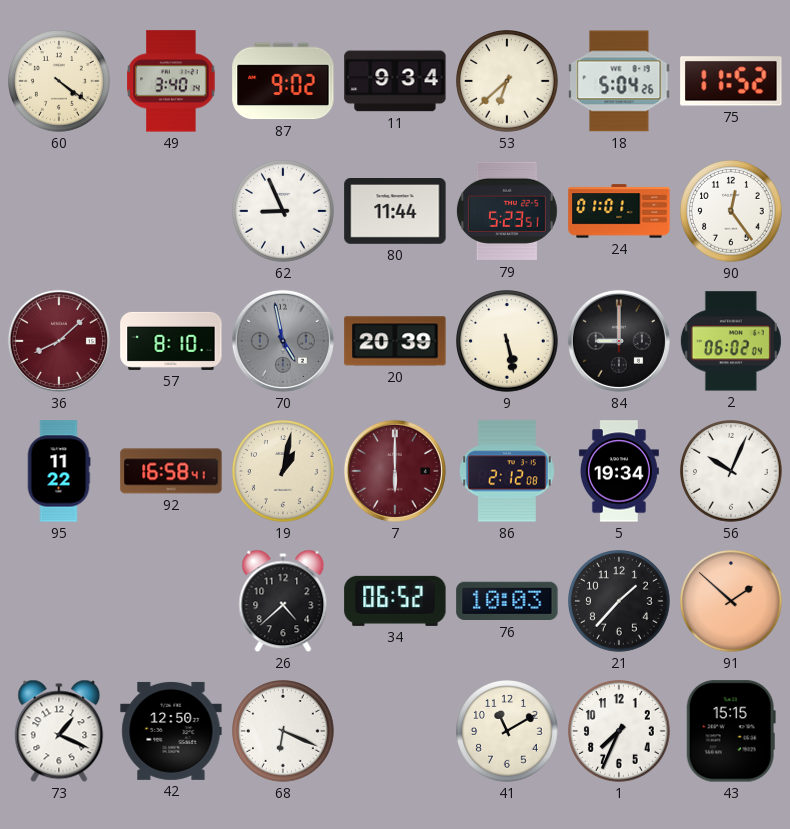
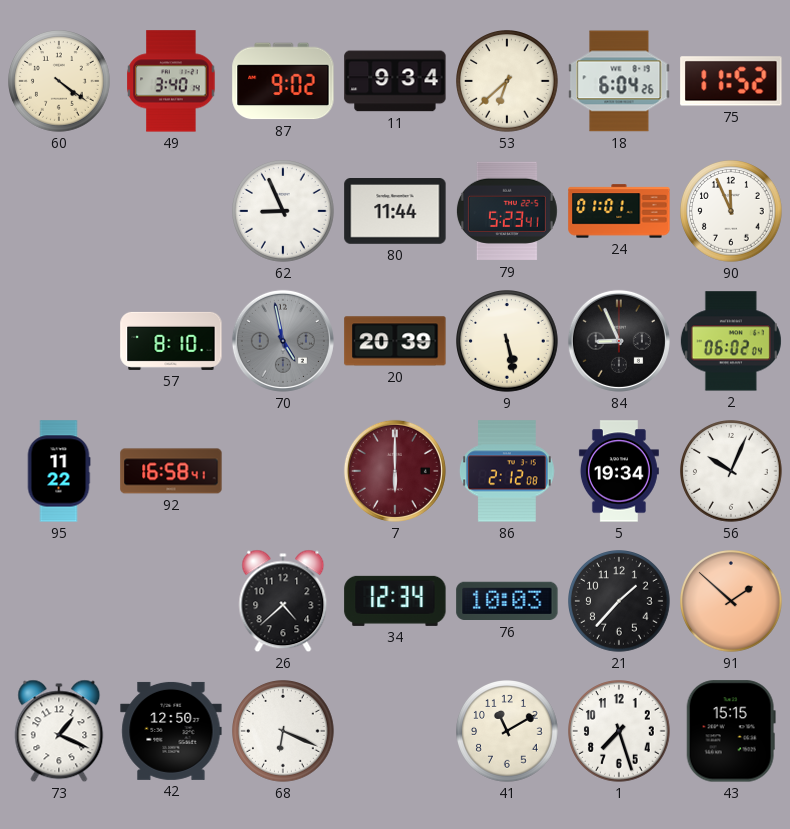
18: 5:04 -> 6:04 (619, 81)
79: 5:23:51 -> 5:23:41 (507, 211)
90: 12:24 -> 11:56 (732, 212)
36: 8:08 -> none (59, 341)
84: 9:00 -> 8:56 (619, 341)
19: 1:02 -> none (284, 472)
34: 06:52 -> 12:34 (395, 601)
1: 7:34 -> 7:27 (620, 732)
